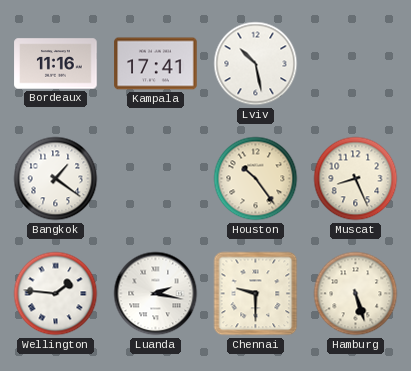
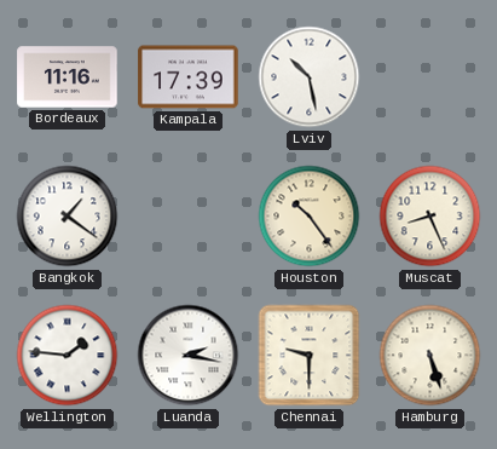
Kampala: 17:41 -> 17:39 (189, 77)
